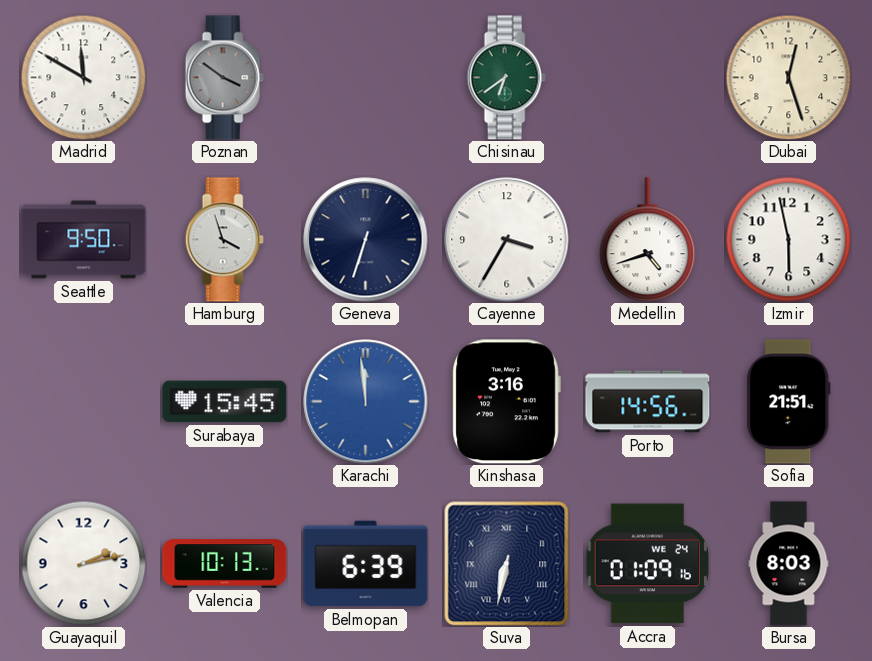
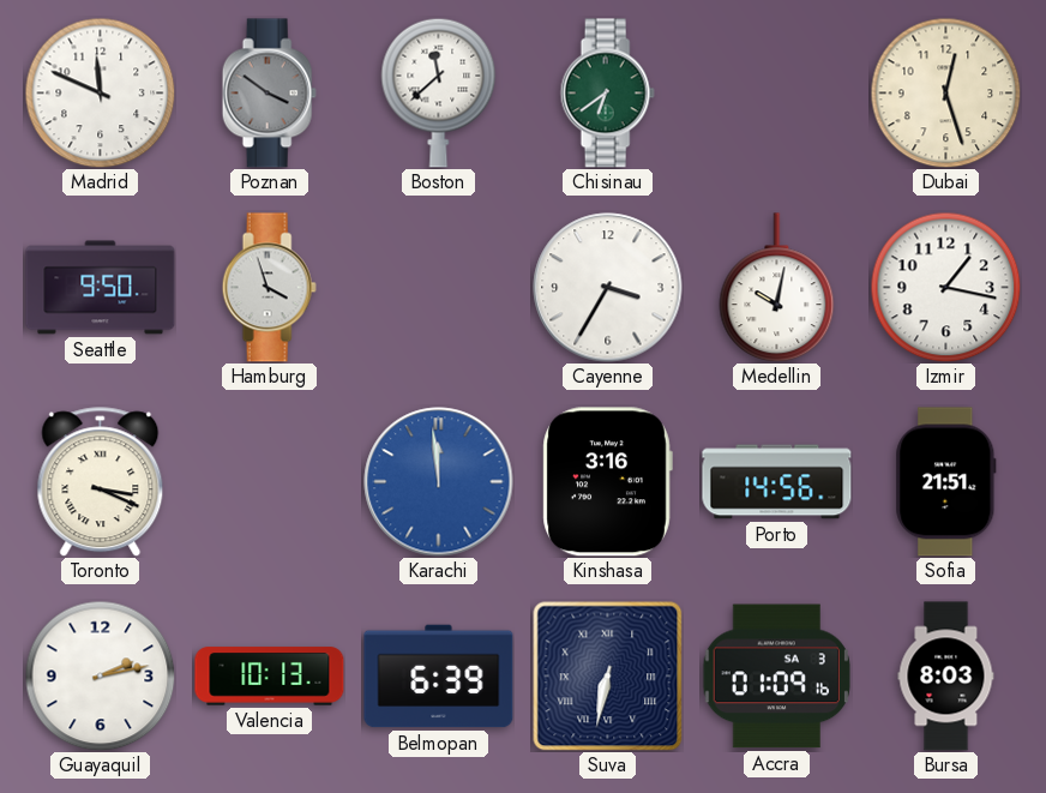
Madrid: 11:50 -> 11:49 (100, 92)
Boston: none -> 11:38 (439, 92)
Geneva: 6:33 -> none (366, 240)
Medellin: 4:42 -> 10:02 (777, 288)
Izmir: 5:58 -> 1:17 (945, 287)
Toronto: none -> 3:19 (101, 482)
Surabaya: 15:45 -> none (225, 402)
Accra date: WE 24 -> SA 3 (776, 677)
